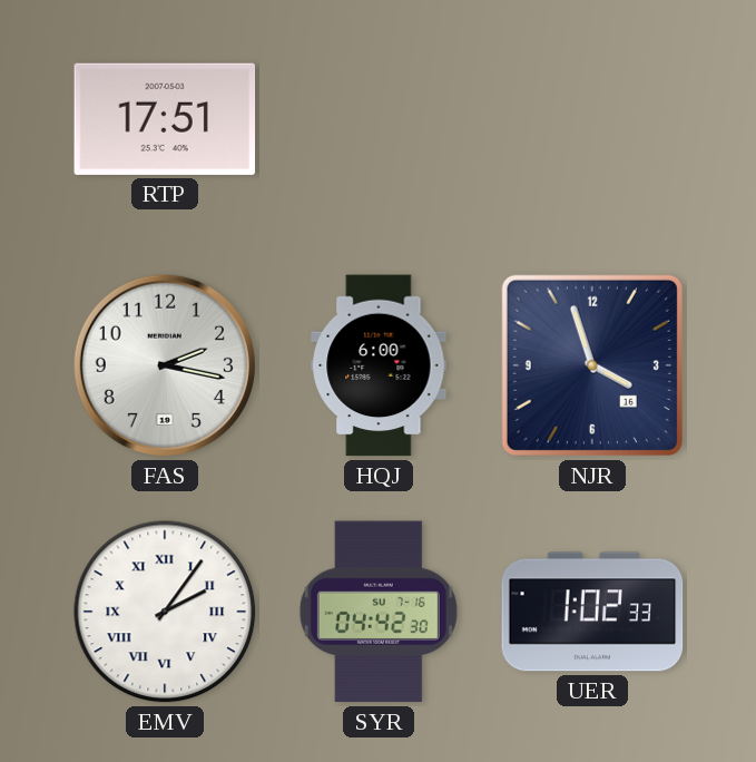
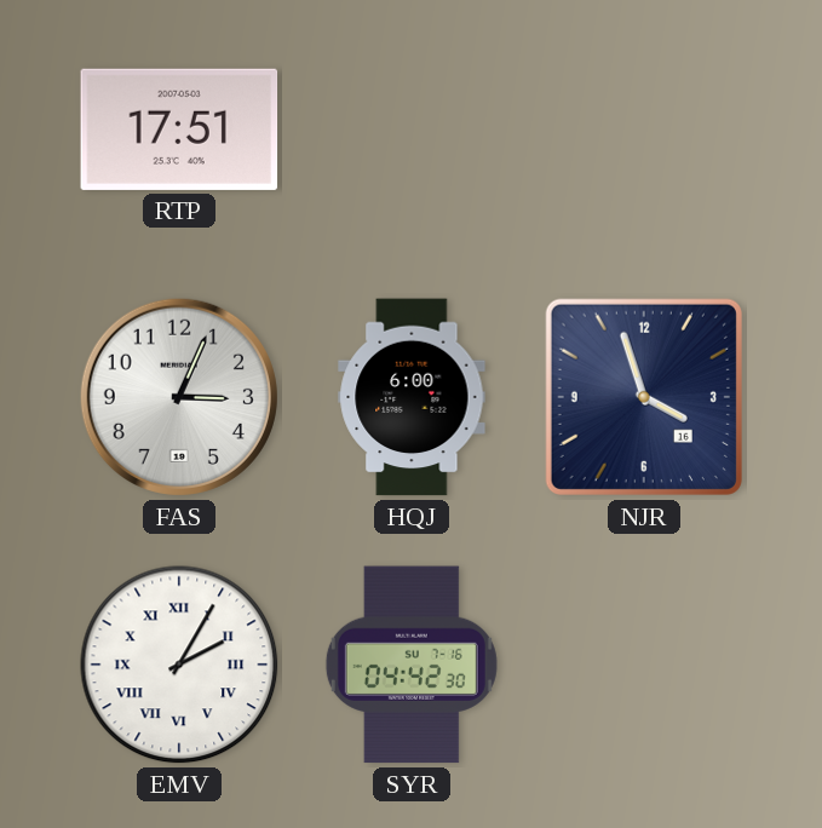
FAS: 2:17 -> 3:04 (179, 397)
EMV: 2:06 -> 2:05 (179, 665)
UER: 1:02 -> none (592, 612)
